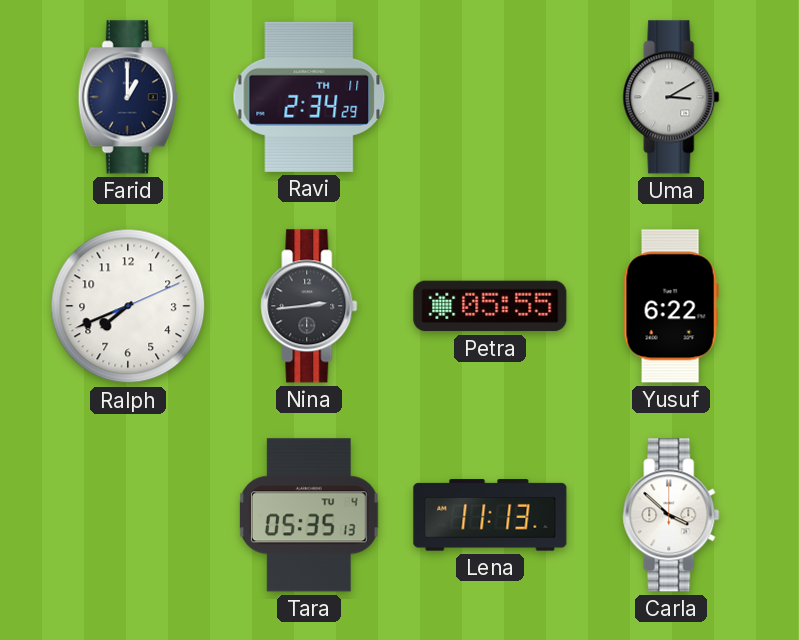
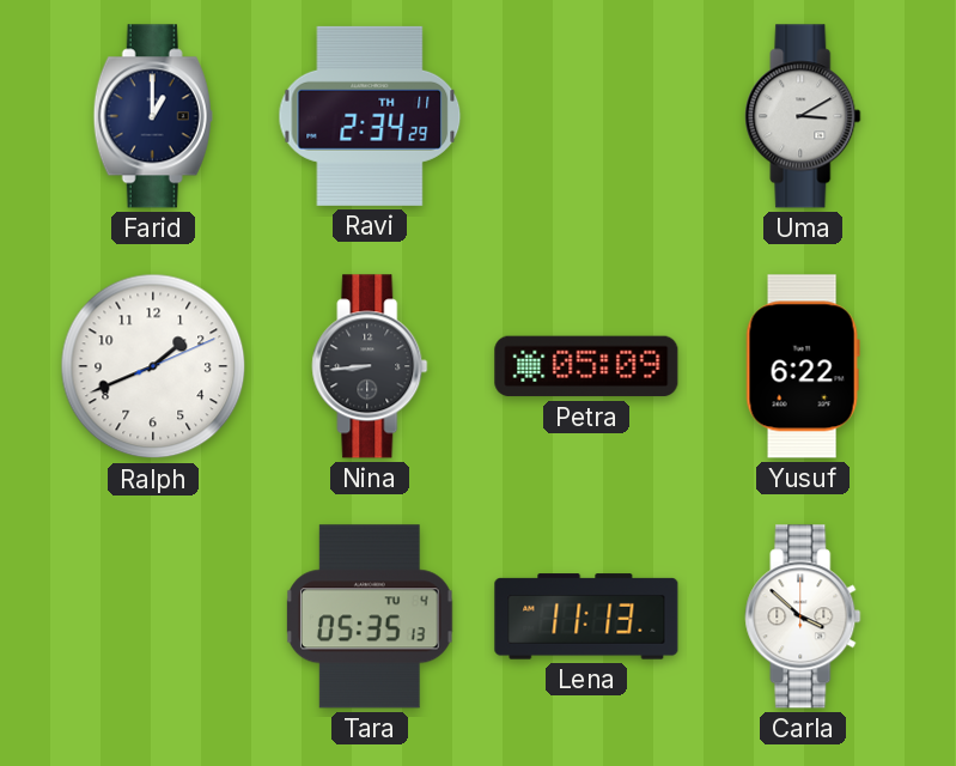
Ralph: 7:41 -> 1:41 (153, 366)
Nina: 2:44 -> 8:44 (370, 366)
Petra: 05:55 -> 05:09 (586, 366)
